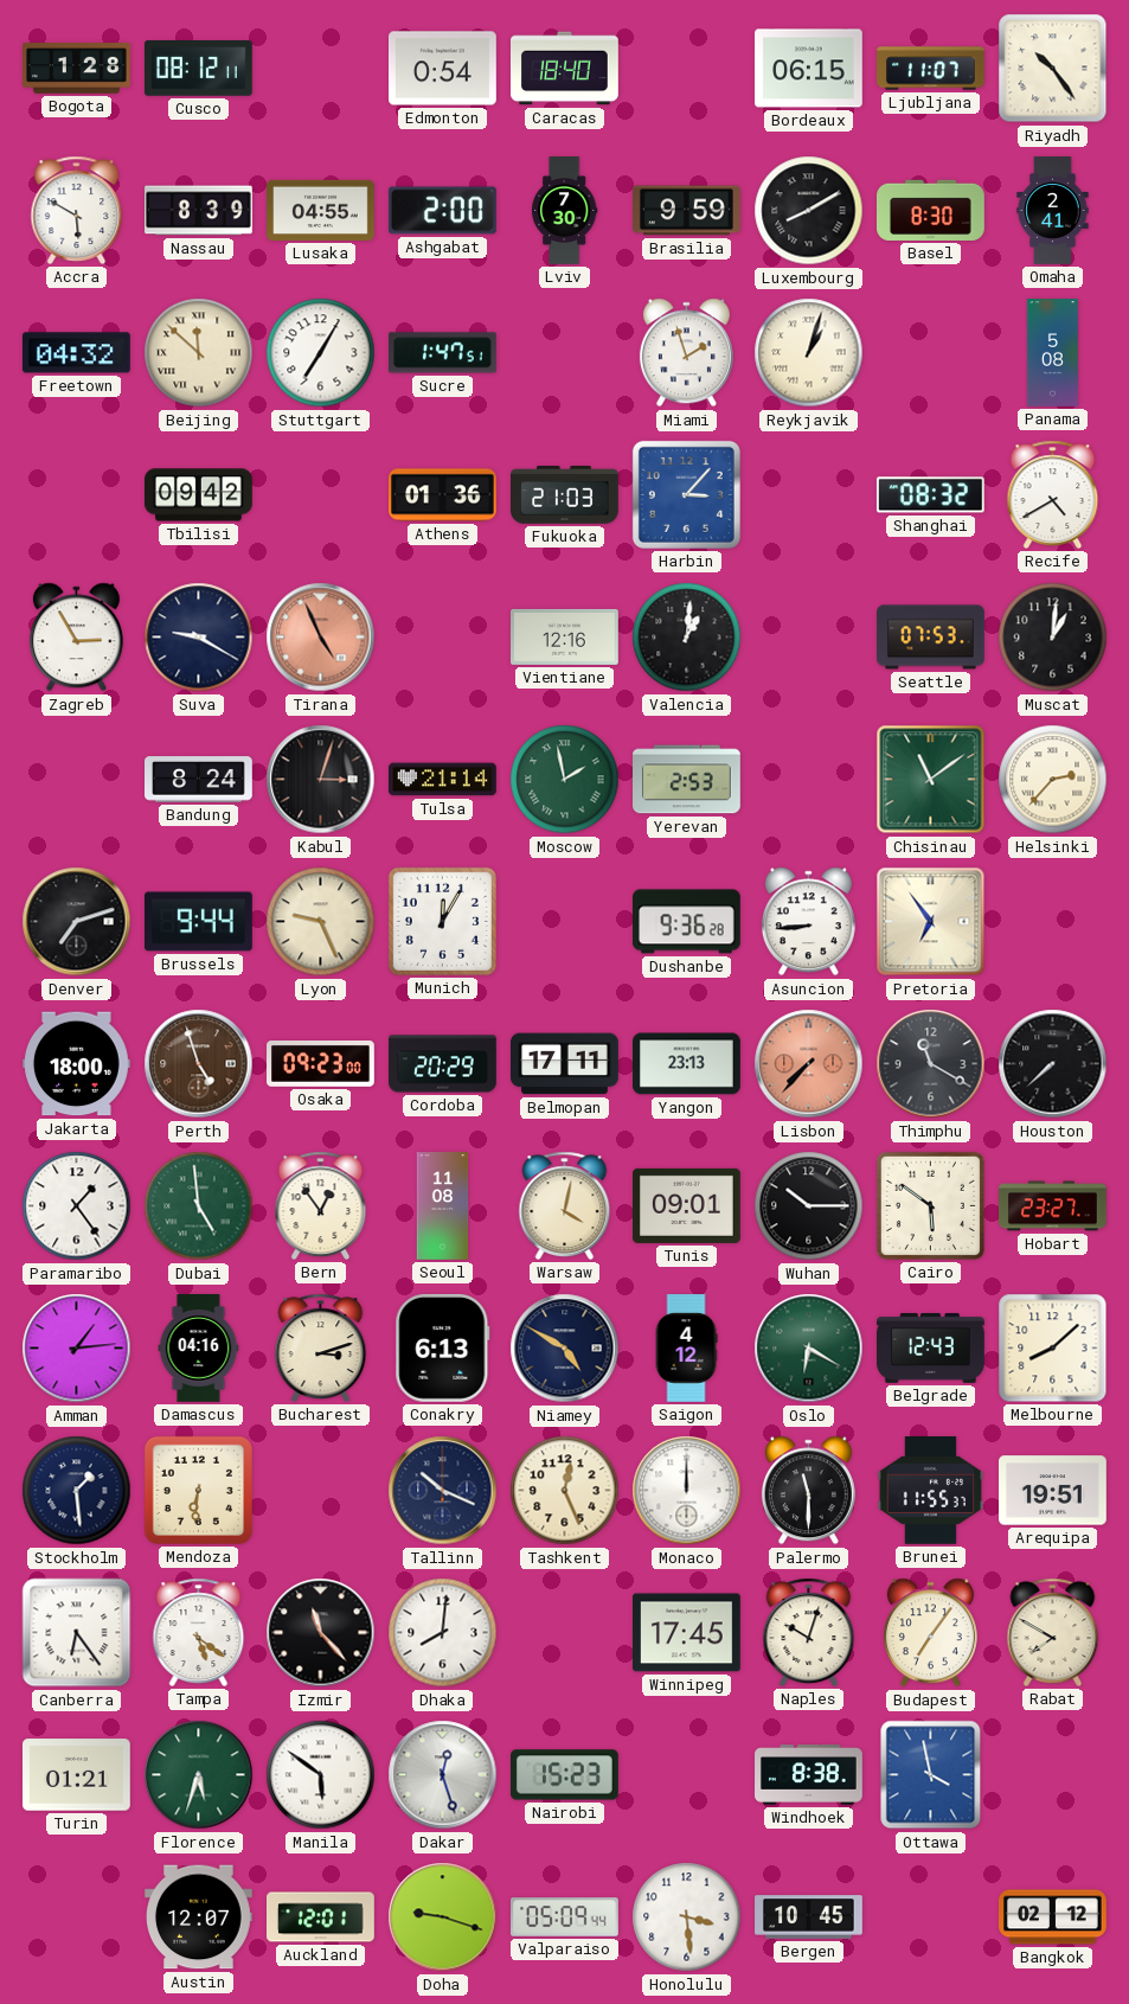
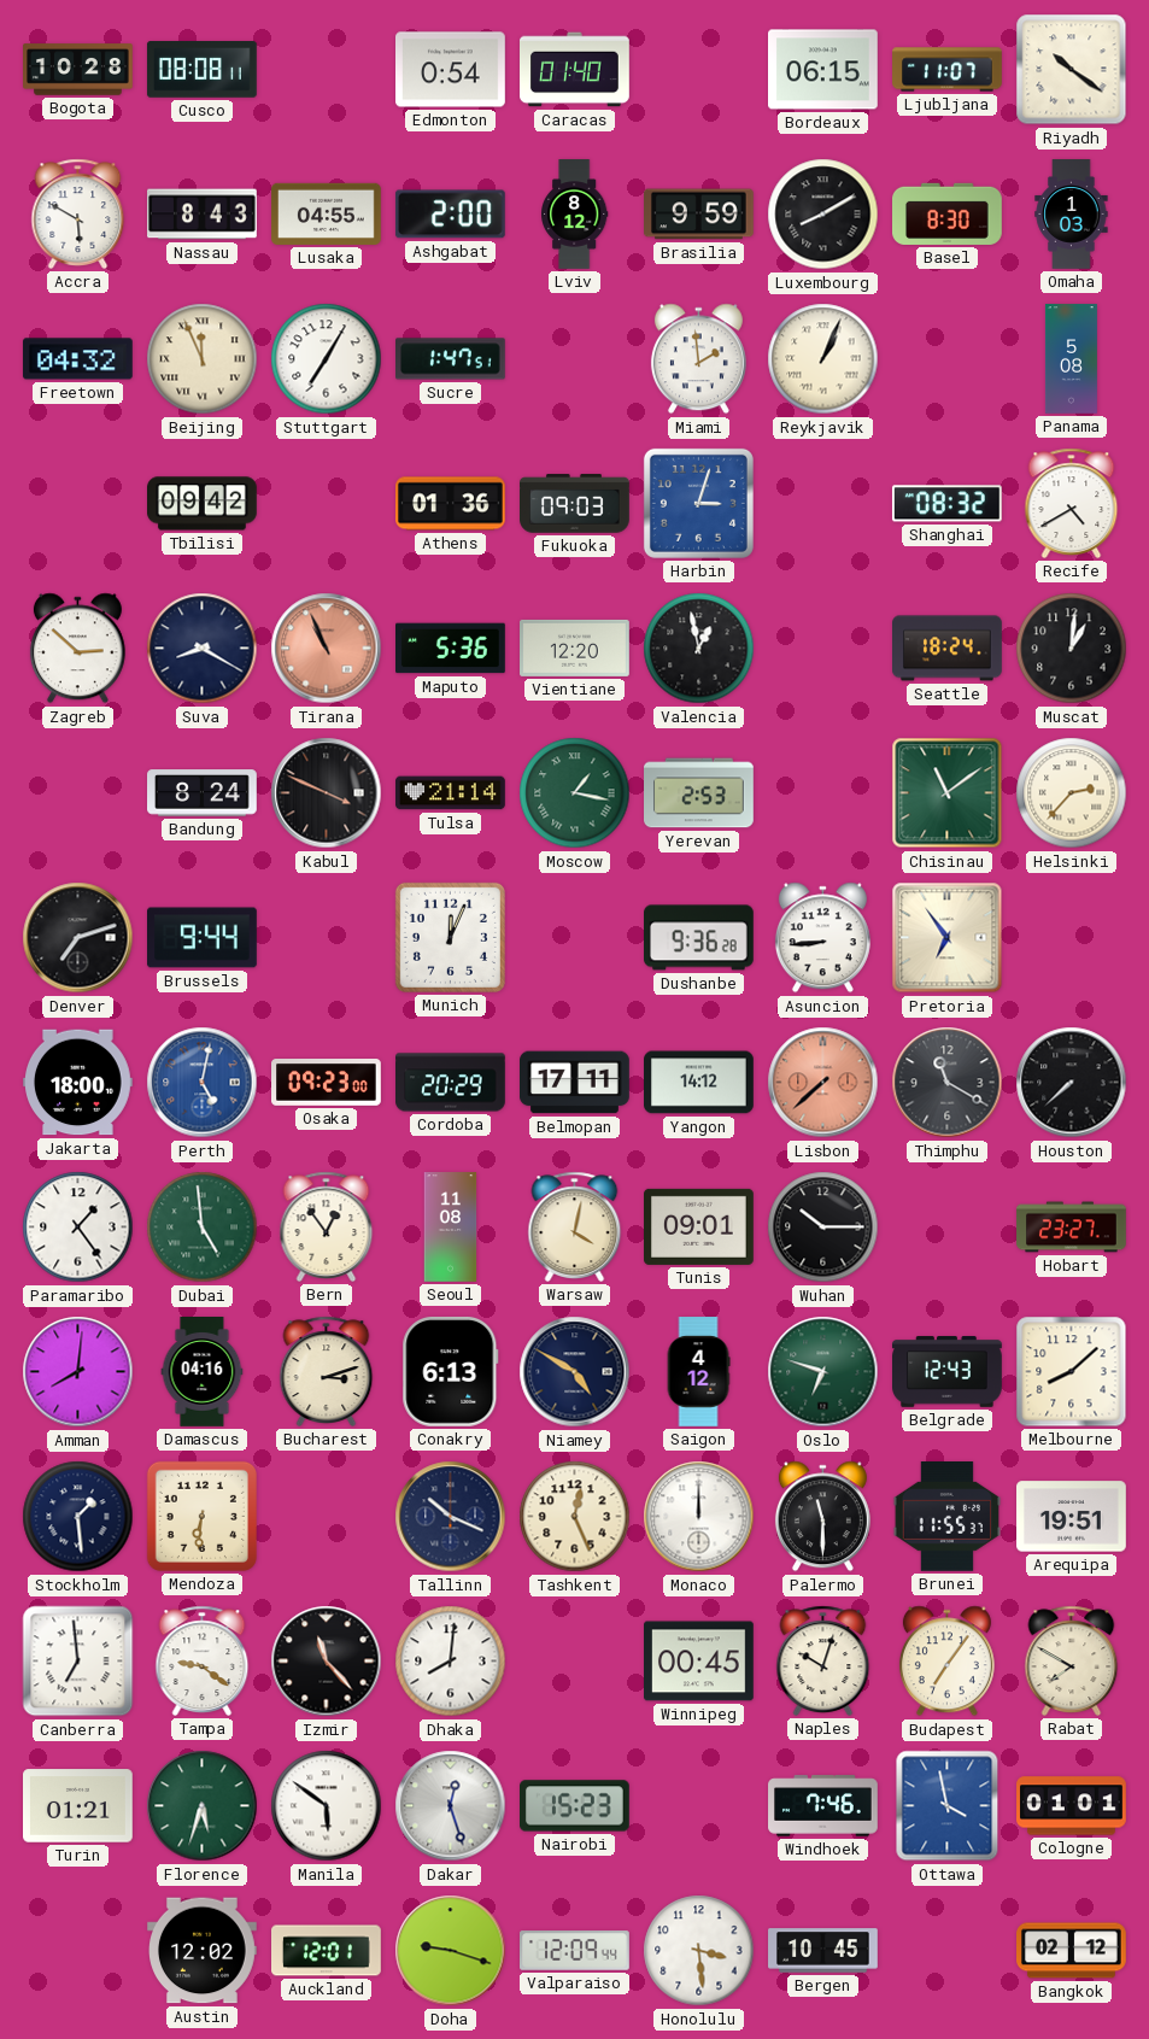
Bogota: 1:28 -> 10:28 (78, 70)
Cusco: 08:12 -> 08:08 (201, 70)
Caracas: 18:40 -> 01:40 (575, 70)
Riyadh: 10:24 -> 10:21 (1072, 70)
Nassau: 8:39 -> 8:43 (203, 215)
Lviv: 7:30 -> 8:12 (575, 215)
Omaha: 2:41 -> 1:03 (1072, 215)
Beijing: 11:52 -> 11:56 (203, 359)
Miami: 1:57 -> 1:59 (698, 359)
Reykjavik: 1:03 -> 1:04 (823, 359)
Fukuoka: 21:03 -> 09:03 (575, 504)
Harbin: 3:07 -> 3:03 (698, 503)
Zagreb: 2:55 -> 2:52 (77, 649)
Suva: 9:20 -> 8:20 (203, 649)
Tirana: 4:56 -> 10:56 (327, 649)
Maputo: none -> 5:36 (451, 649)
Vientiane: 12:16 -> 12:20 (575, 648)
Valencia: 1:01 -> 12:58 (699, 649)
Seattle: 07:53 -> 18:24 (948, 649)
Kabul: 3:03 -> 3:49 (327, 793)
Moscow: 1:58 -> 1:17 (575, 793)
Lyon: 9:26 -> none (321, 922)
Munich: 12:05 -> 12:04 (450, 937)
Perth: 4:57 -> 5:02 (203, 1083)
Perth dial: brown -> blue (203, 1083)
Yangon: 23:13 -> 14:12 (699, 1083)
Lisbon: 7:37 -> 7:38 (823, 1083)
Cairo: 5:51 -> none (930, 1205)
Amman: 1:14 -> 8:01 (78, 1372)
Oslo: 6:20 -> 6:48 (823, 1372)
Canberra: 6:24 -> 6:59 (78, 1662)
Tampa: 5:21 -> 9:21 (203, 1660)
Winnipeg: 17:45 -> 00:45 (699, 1662)
Windhoek: 8:38 -> 7:46 (823, 1806)
Cologne: none -> 01:01 (1072, 1806)
Austin: 12:07 -> 12:02 (203, 1951)
Valparaiso: 05:09 -> 12:09 (575, 1951)
